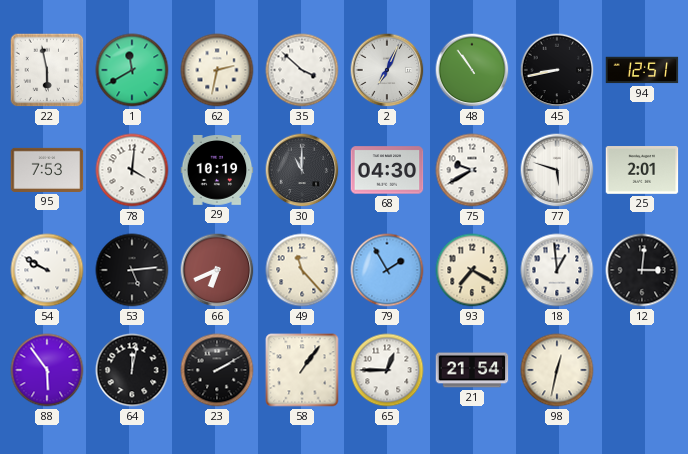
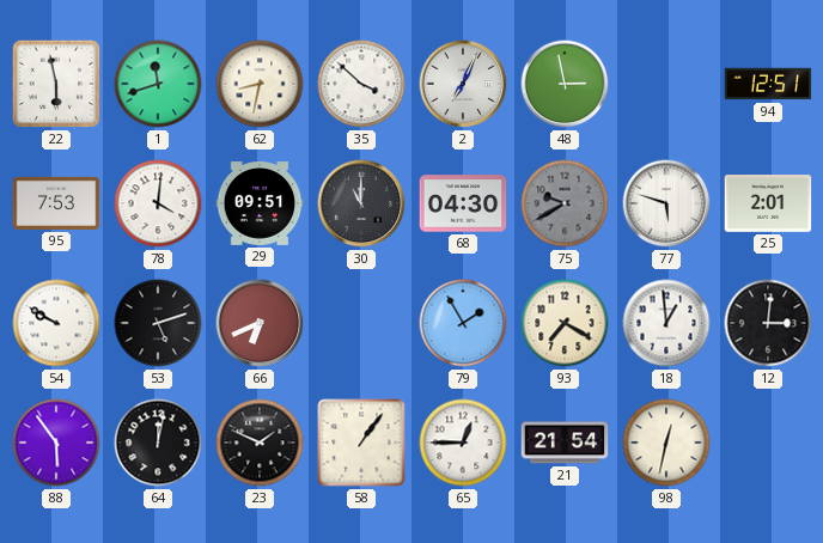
1: 11:40 -> 11:42 (158, 84)
62: 2:32 -> 8:32 (260, 84)
48: 10:54 -> 2:58 (565, 84)
45: 8:43 -> none (557, 70)
29: 10:19 -> 09:51 (260, 205)
75 dial: white -> grey (565, 203)
53: 5:14 -> 5:12 (158, 323)
49: 11:23 -> none (302, 270)
23: 2:10 -> 1:49 (260, 443)
